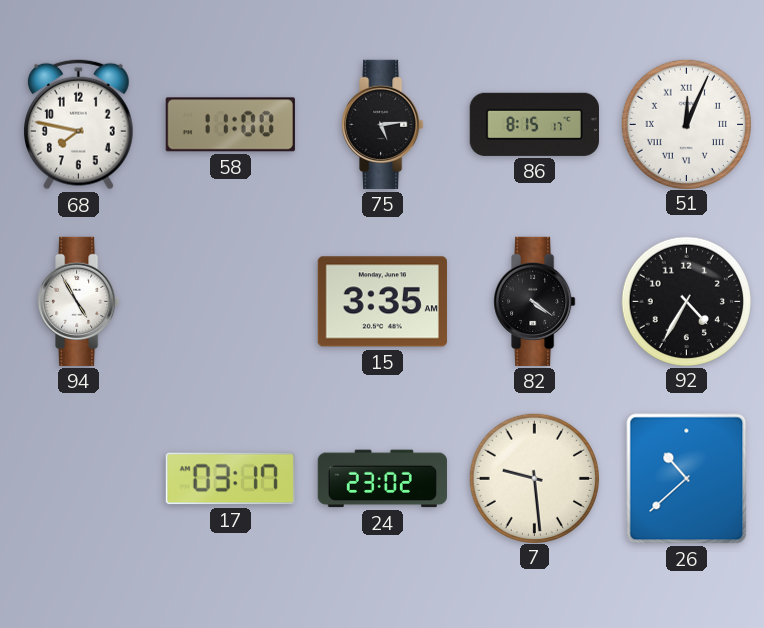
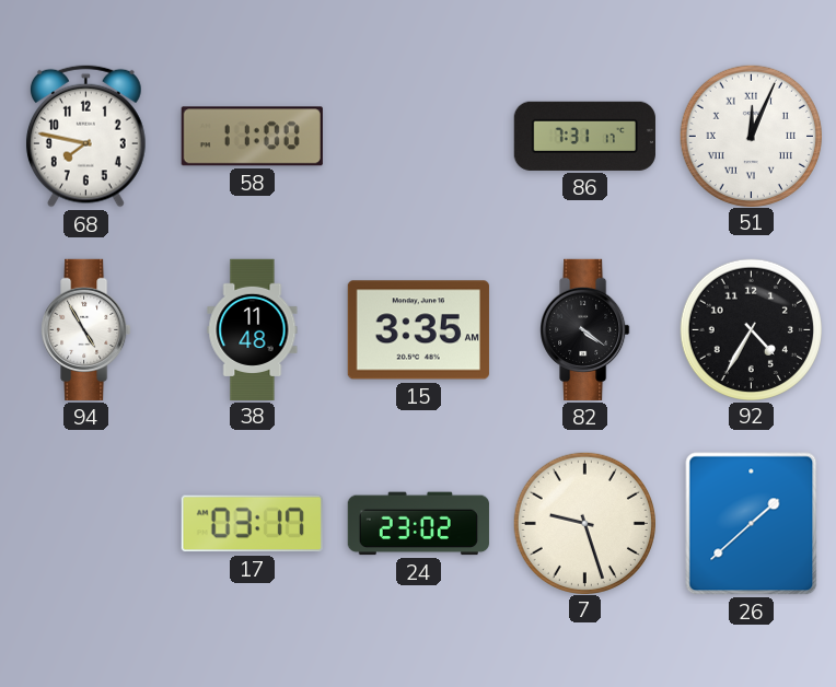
75: 5:14 -> none (383, 124)
86: 8:15 -> 7:31 (584, 136)
38: none -> 11:48 (253, 329)
7: 9:29 -> 9:27 (584, 523)
26: 10:38 -> 1:38 (752, 524)
